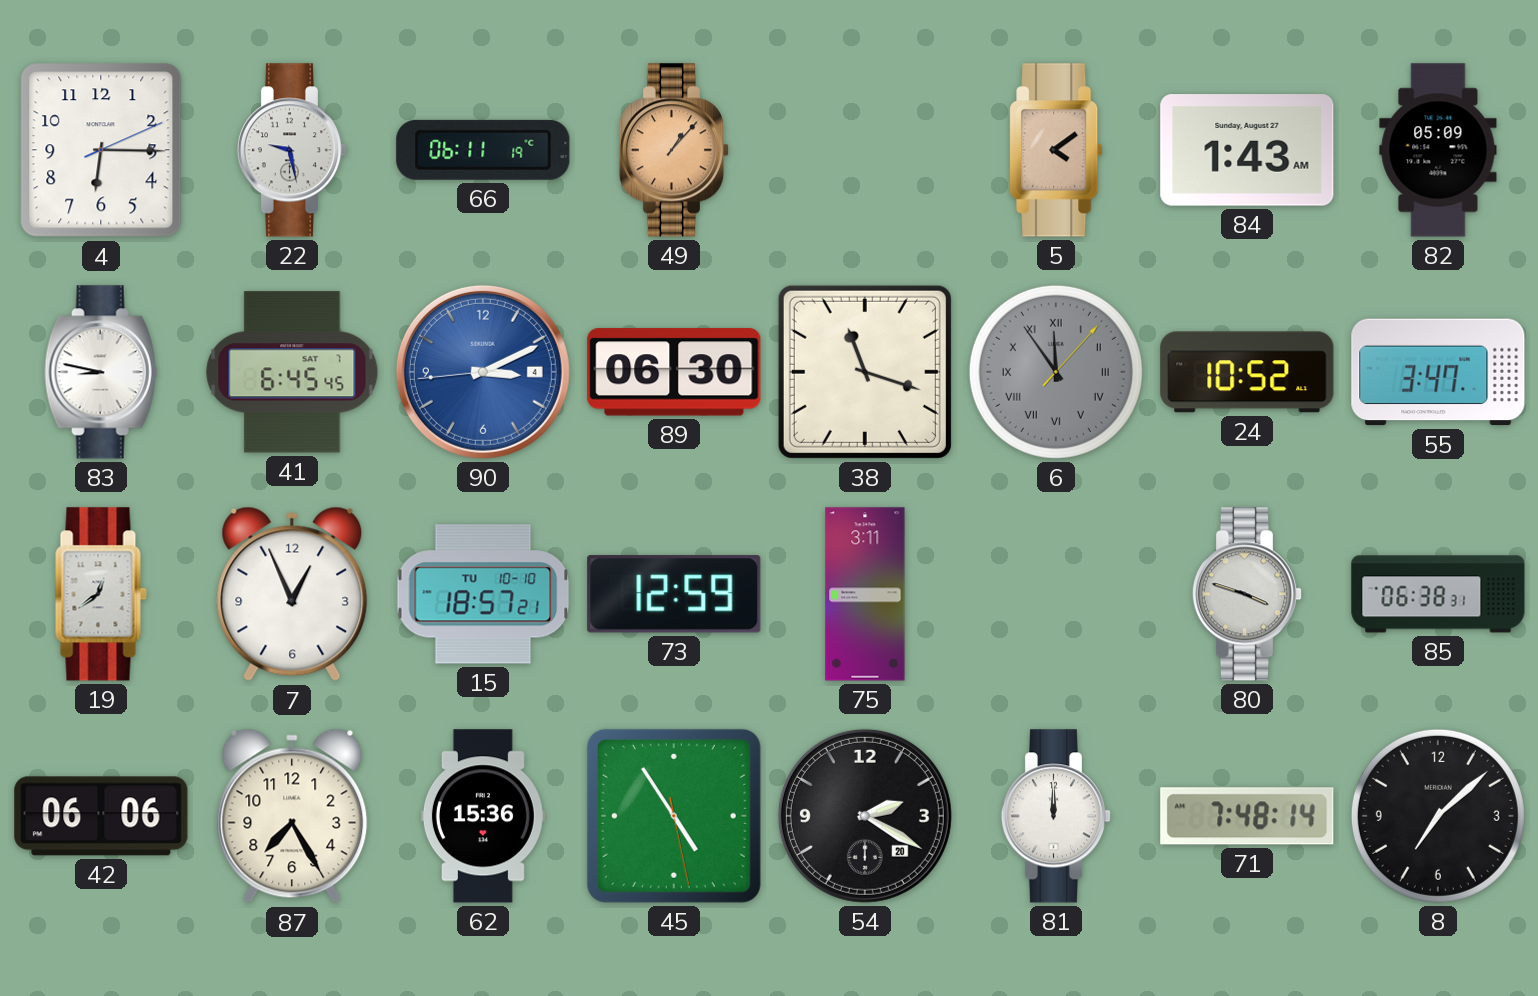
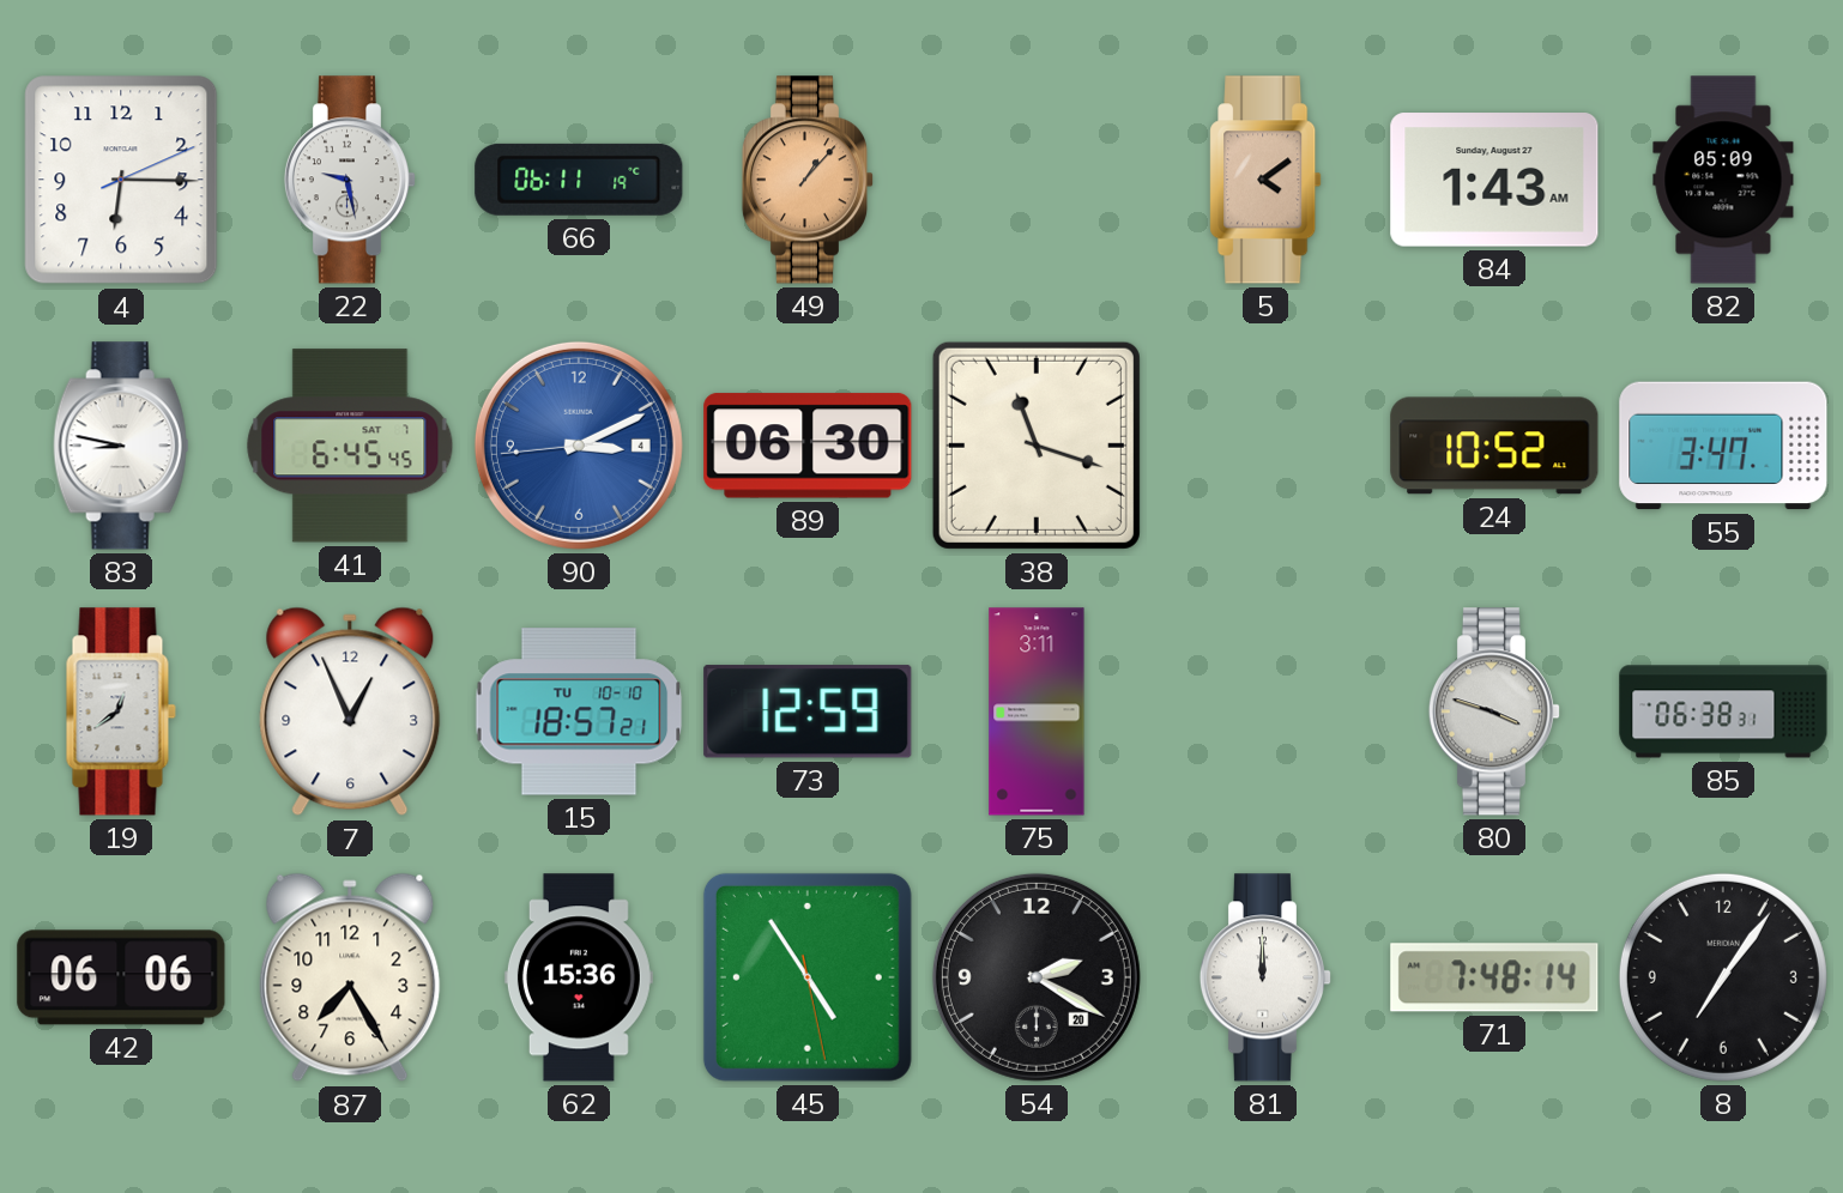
6: 11:54 -> none (1056, 372)
8: 7:08 -> 7:06 (1723, 977)
